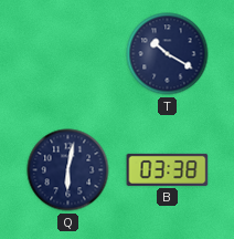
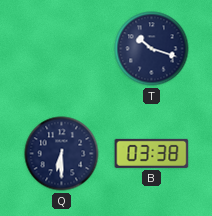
T: 10:20 -> 10:18 (152, 49)
Q: 6:02 -> 6:30 (62, 154)
